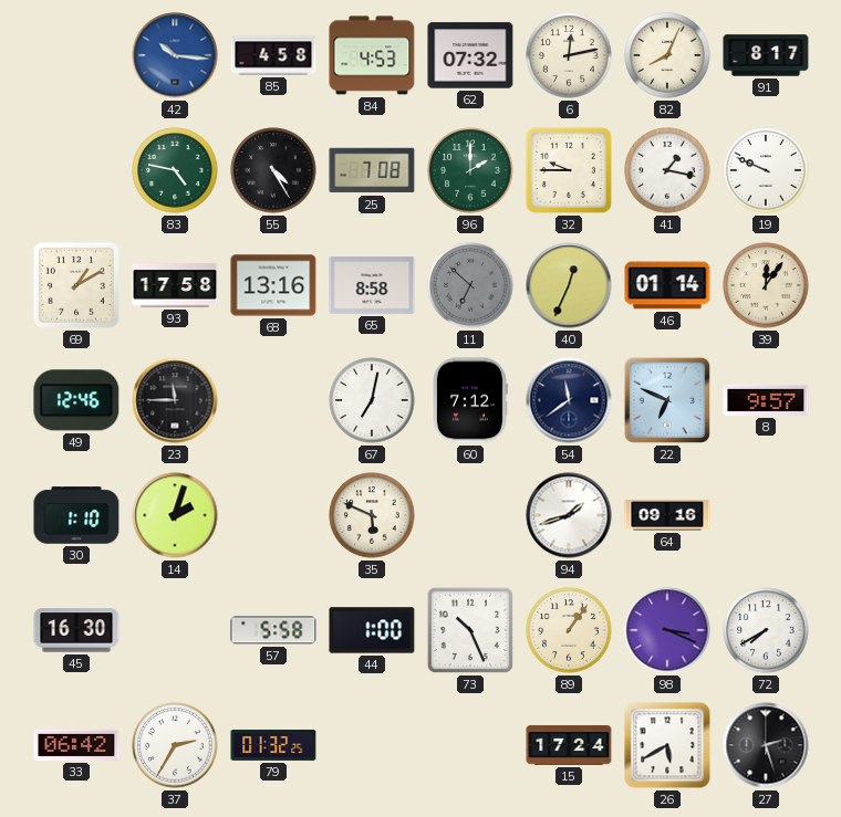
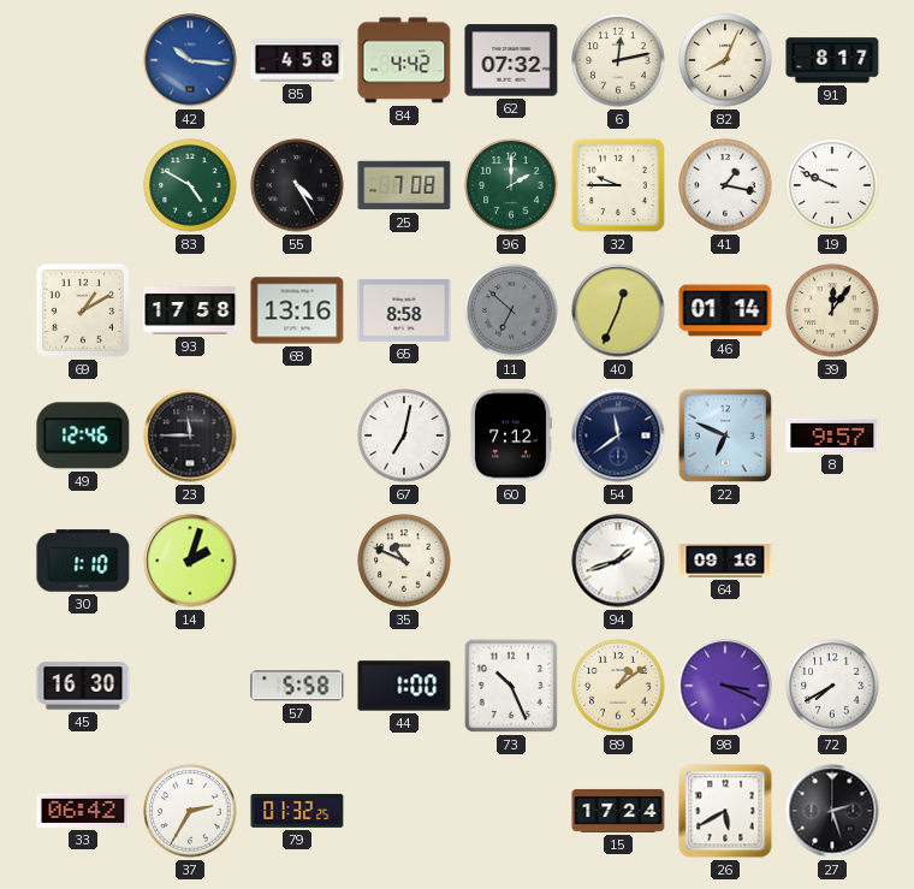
84: 4:53 -> 4:42 (404, 60)
83: 4:47 -> 4:50 (190, 185)
35: 5:49 -> 10:49 (404, 561)
89: 1:06 -> 1:09 (618, 686)
